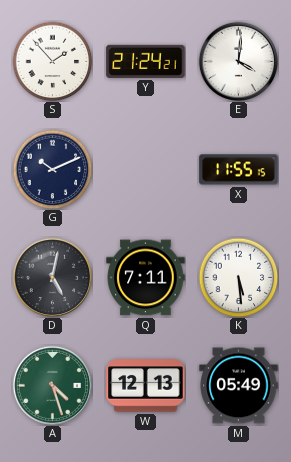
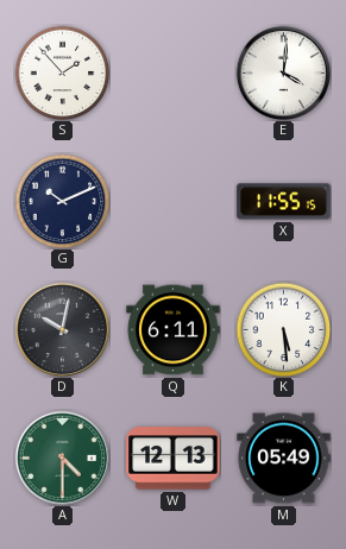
Y: 21:24 -> none (146, 61)
D: 5:02 -> 10:02 (62, 329)
Q: 7:11 -> 6:11 (174, 330)
A: 4:27 -> 4:30 (62, 457)
